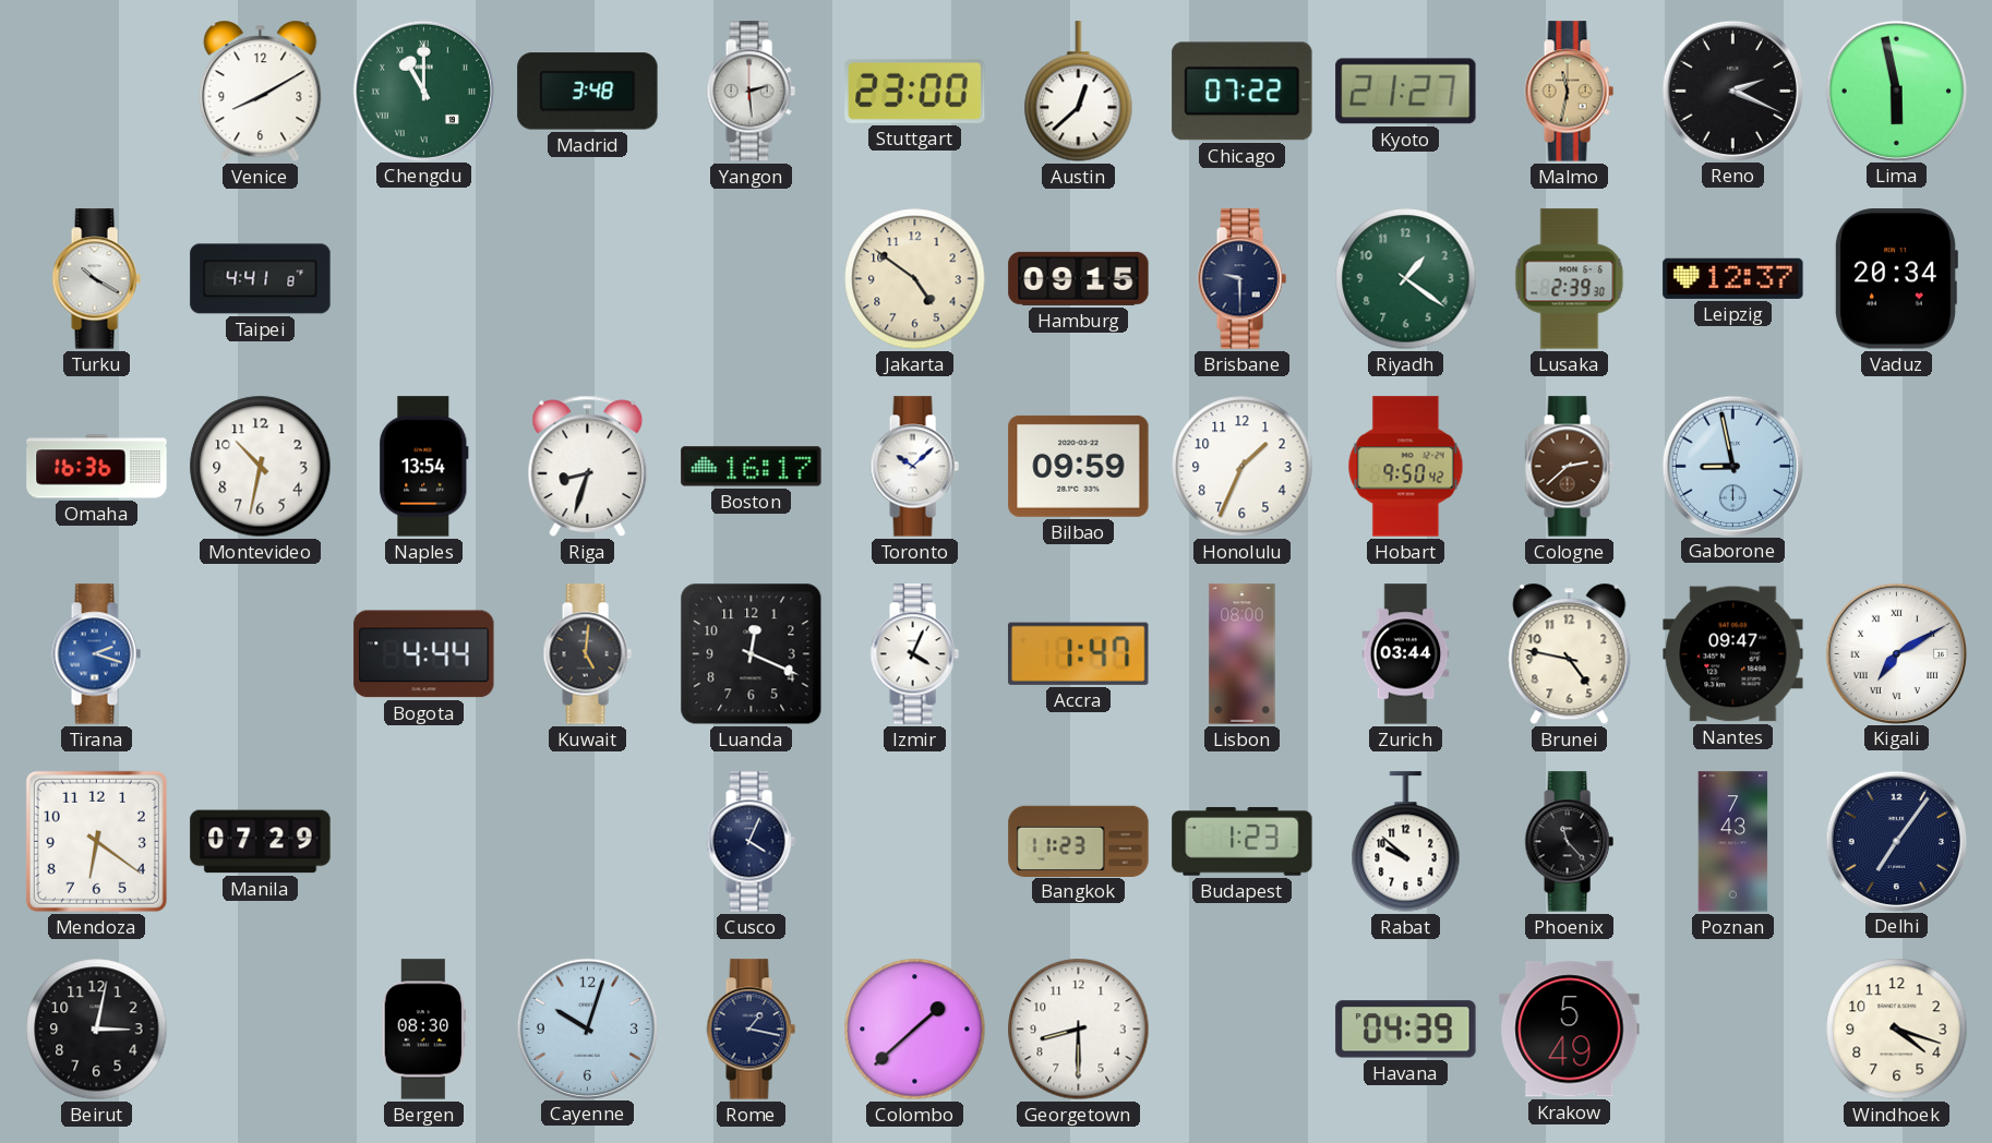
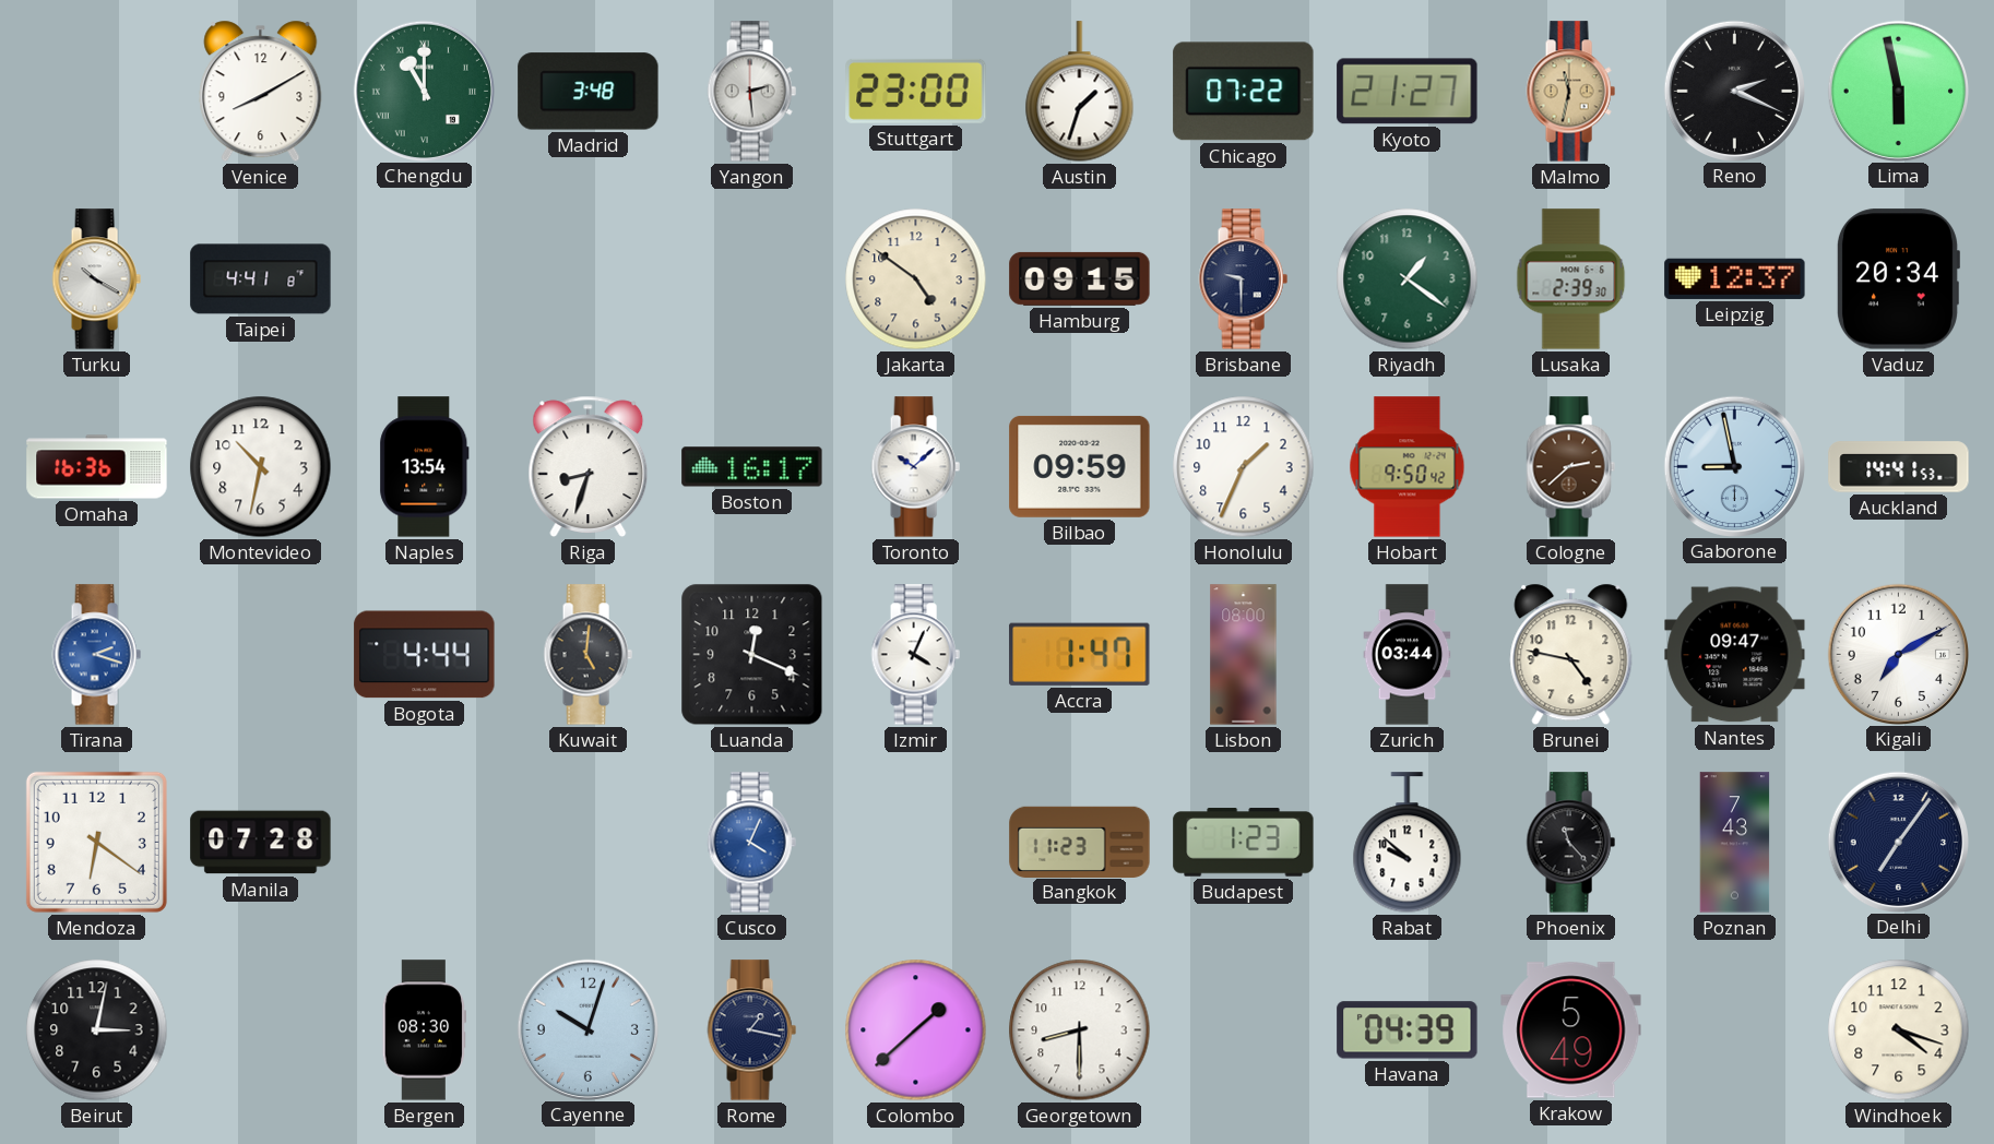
Austin: 12:38 -> 1:33 (1080, 92)
Auckland: none -> 14:41 (1899, 467)
Kigali numerals: Roman -> Arabic (1898, 654)
Manila: 07:29 -> 07:28 (261, 843)
Cusco dial: navy -> blue (751, 843)
